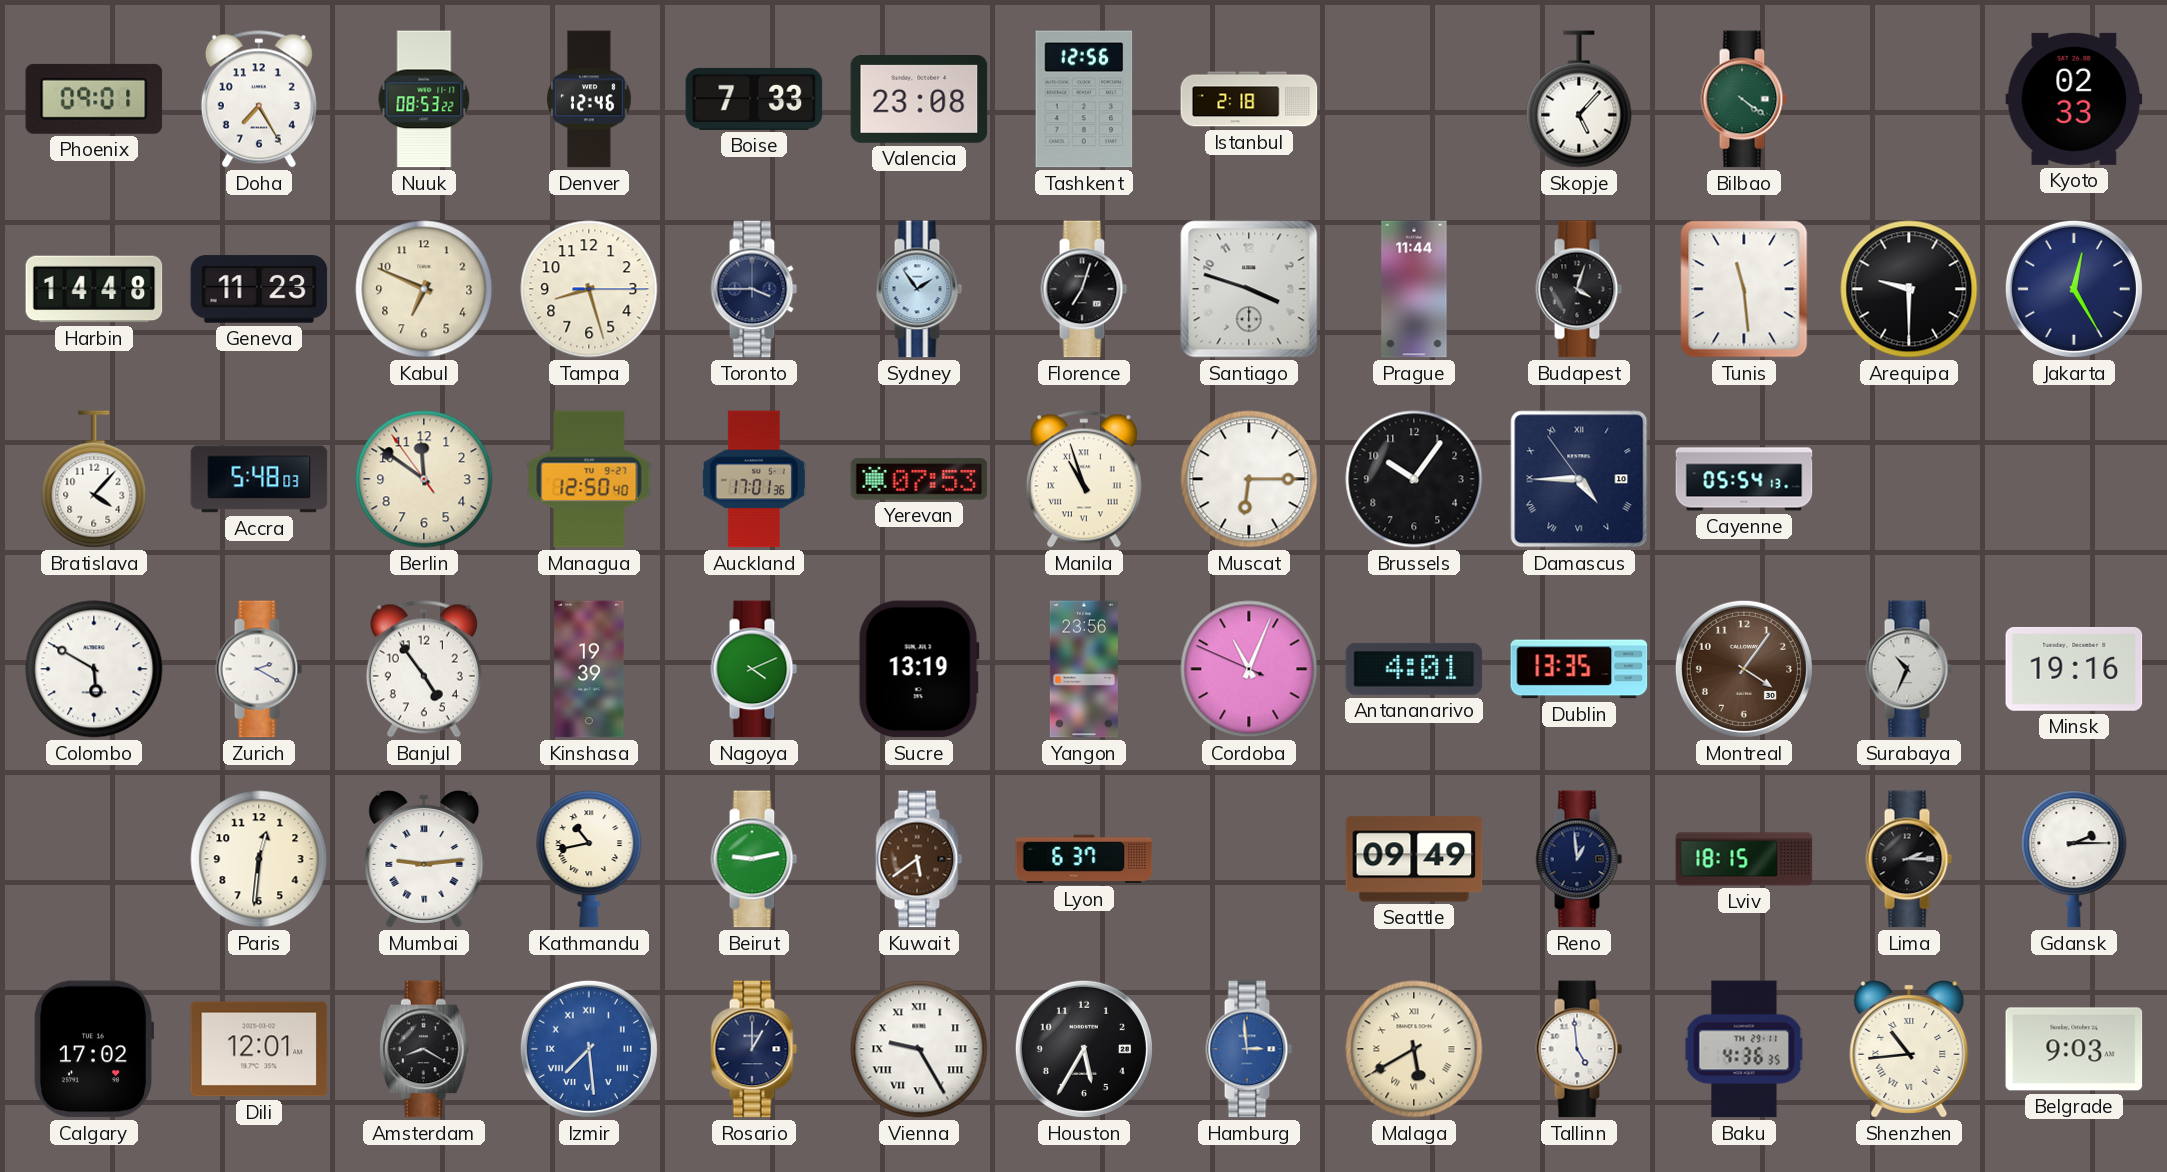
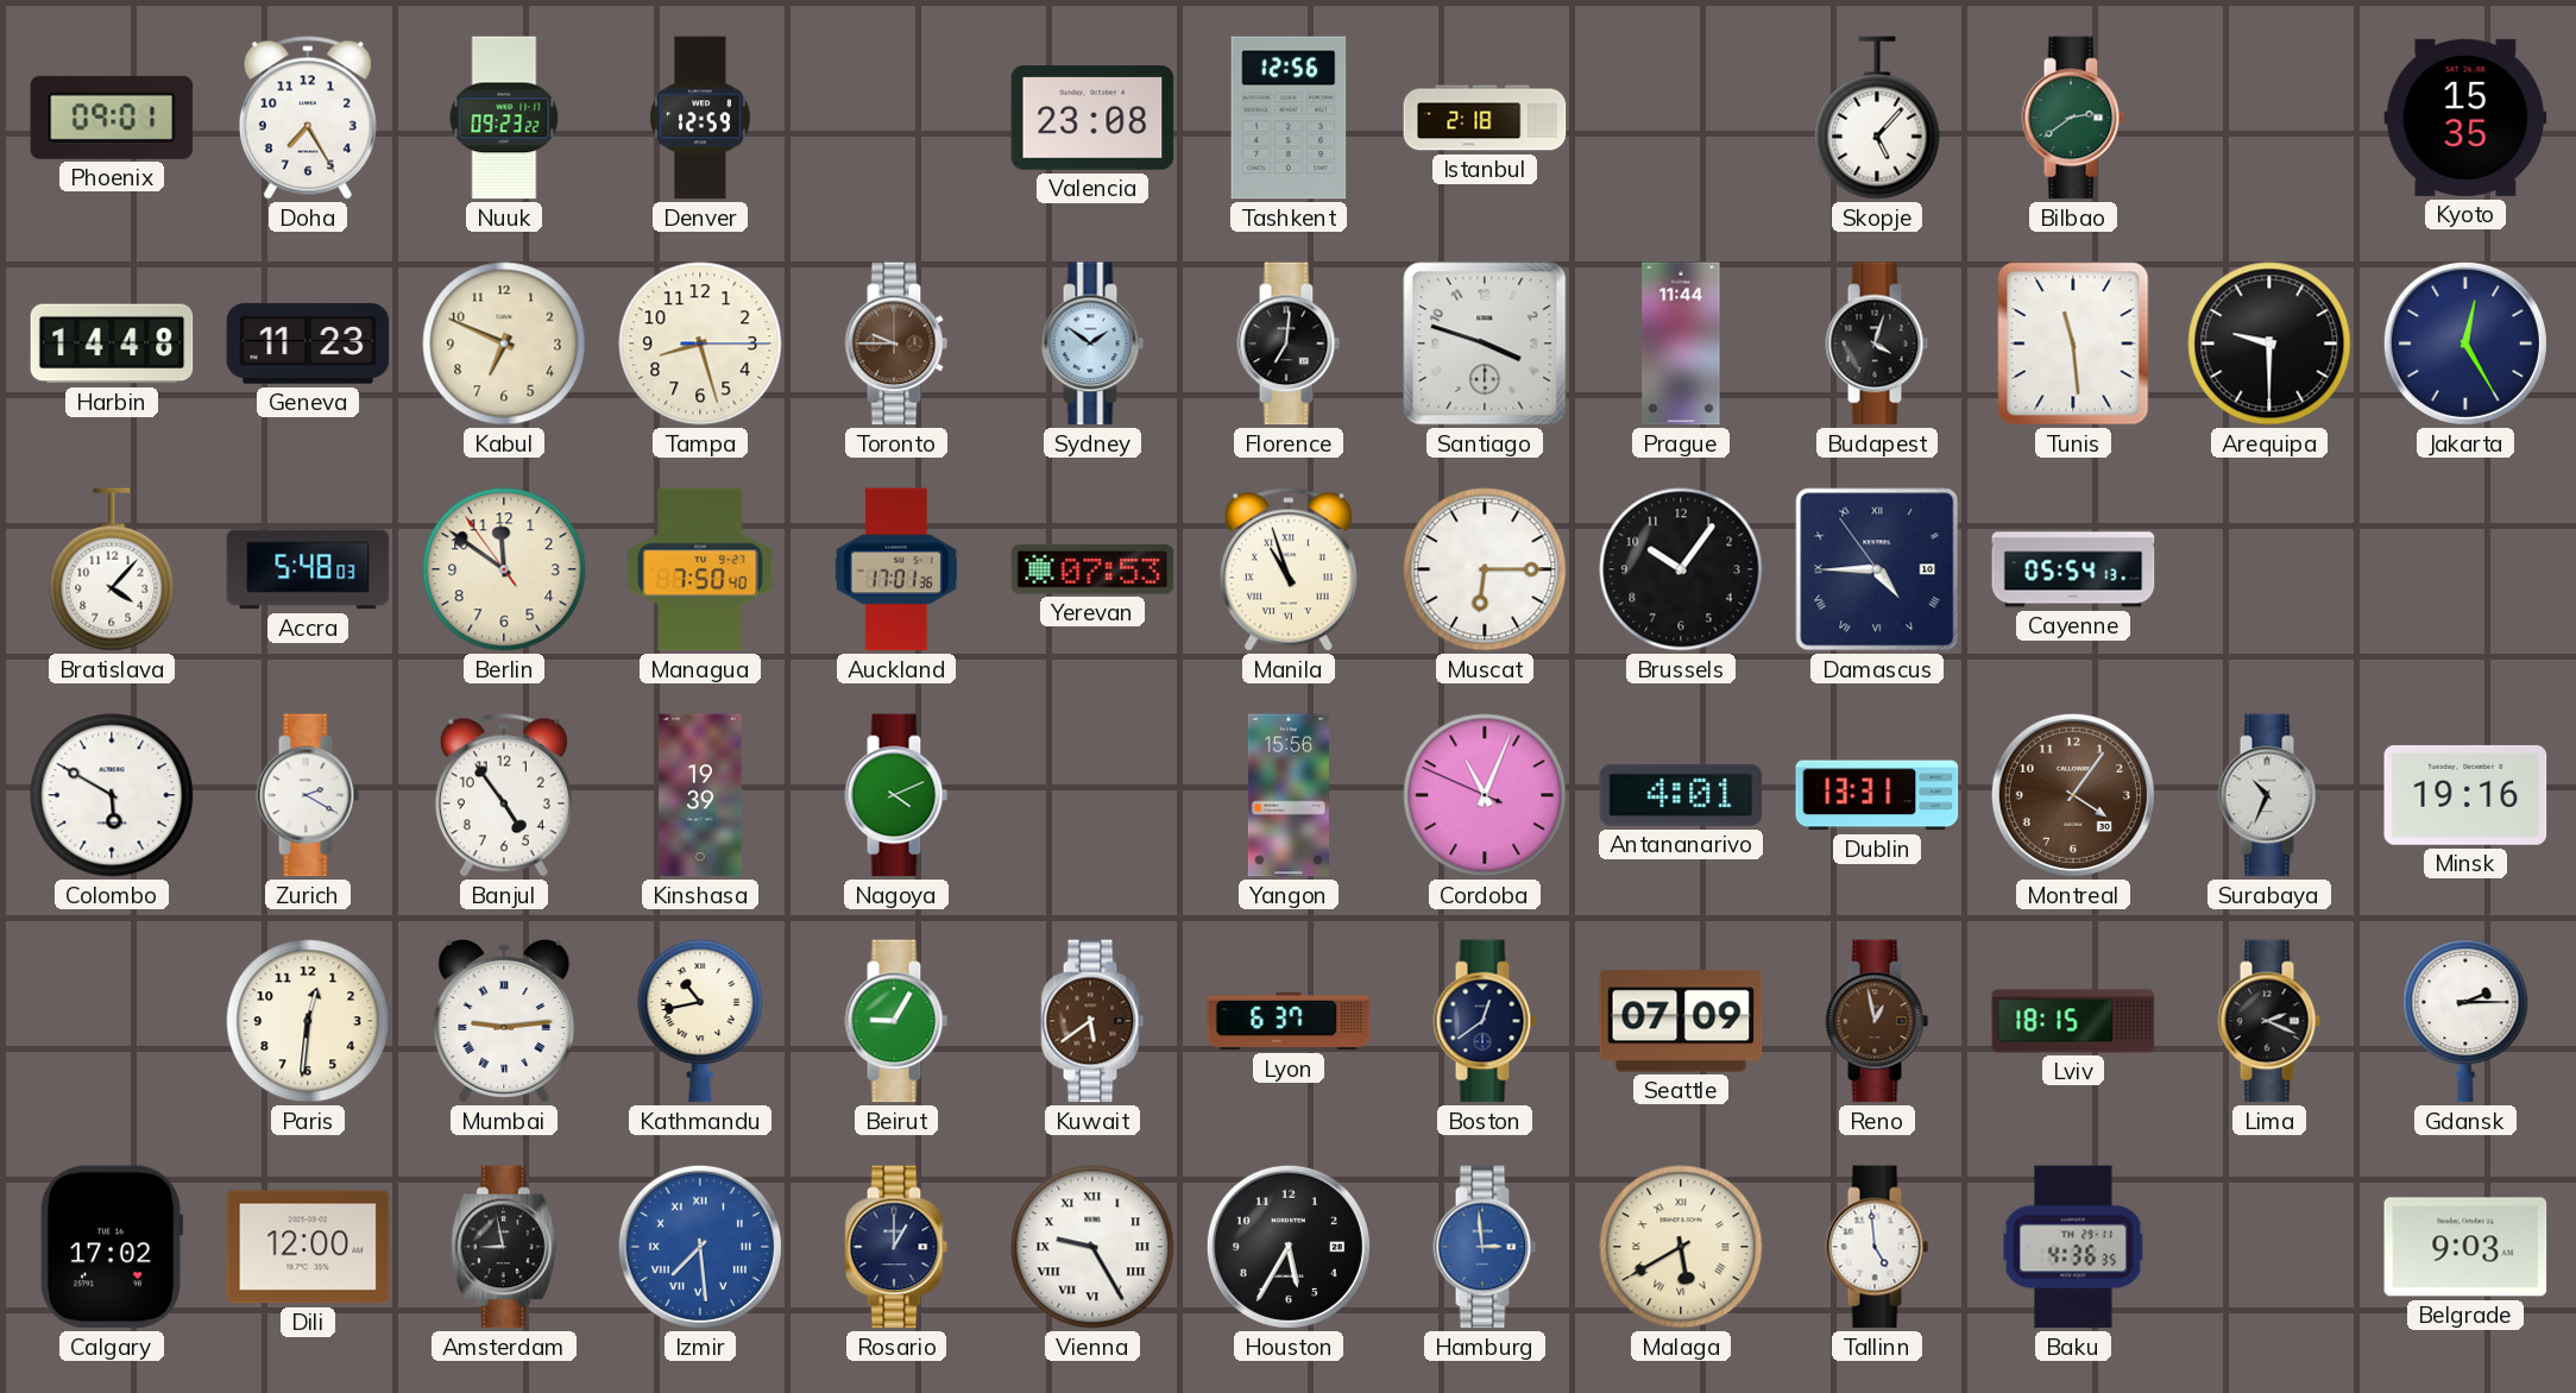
Nuuk: 08:53 -> 09:23 (504, 118)
Denver: 12:46 -> 12:59 (700, 118)
Boise: 7:33 -> none (754, 99)
Bilbao: 4:21 -> 2:39 (2073, 118)
Kyoto: 02:33 -> 15:35 (2465, 118)
Toronto: 3:45 -> 9:45 (896, 343)
Toronto dial: navy -> brown (896, 343)
Sydney: 1:54 -> 1:51 (1092, 343)
Florence: 7:03 -> 7:01 (1289, 343)
Managua: 12:50 -> 7:50 (700, 569)
Sucre: 13:19 -> none (919, 669)
Yangon: 23:56 -> 15:56 (1289, 795)
Dublin: 13:35 -> 13:31 (1877, 795)
Beirut: 9:13 -> 9:05 (896, 1021)
Boston: none -> 12:39 (1485, 1021)
Seattle: 09:49 -> 07:09 (1681, 1021)
Reno: 12:59 -> 12:58 (1877, 1021)
Reno dial: navy -> brown (1877, 1021)
Lima: 2:15 -> 2:19 (2269, 1021)
Dili: 12:01 -> 12:00 (308, 1247)
Amsterdam: 8:20 -> 8:58 (505, 1247)
Shenzhen: 10:44 -> none (1909, 1050)
